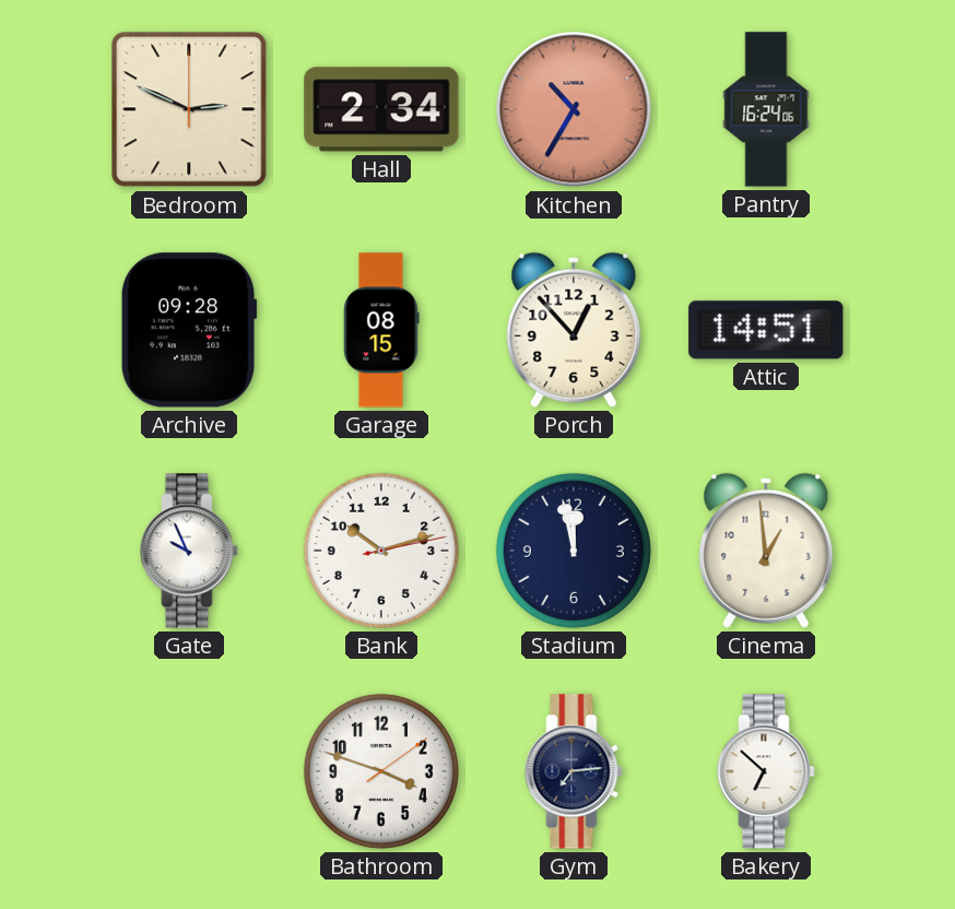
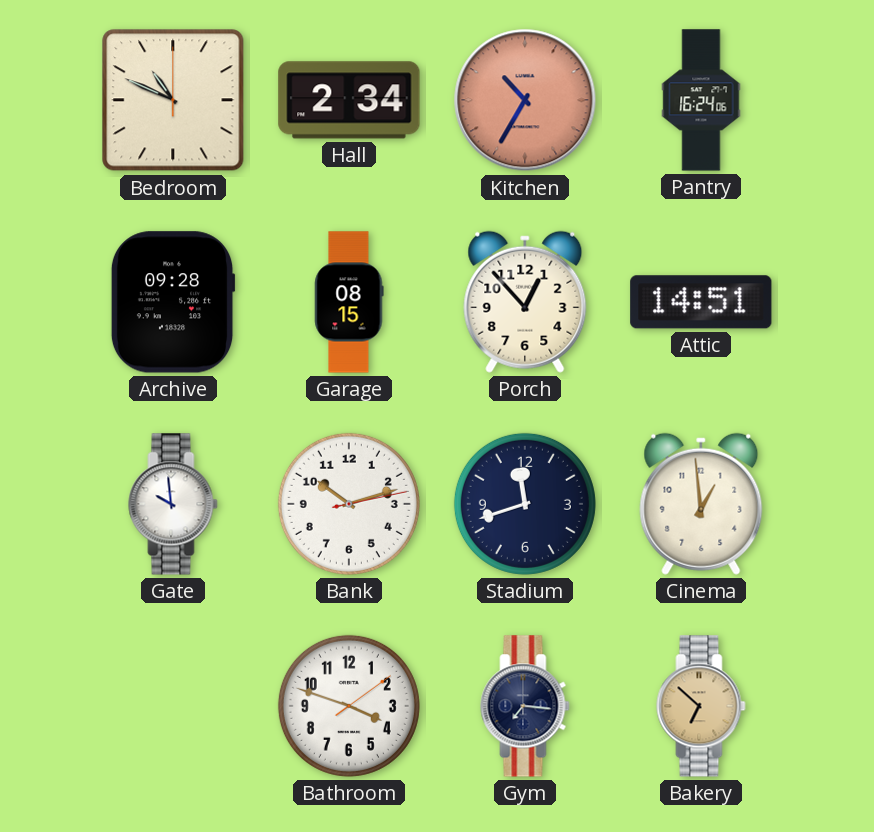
Bedroom: 2:49 -> 10:49 (173, 100)
Gate: 9:56 -> 9:59 (173, 504)
Stadium: 11:58 -> 11:42 (525, 504)
Gym: 7:14 -> 7:16 (525, 706)
Bakery dial: white -> champagne (701, 706)
